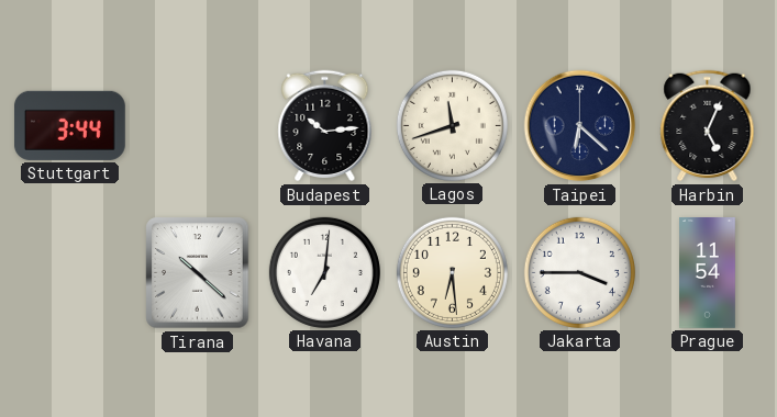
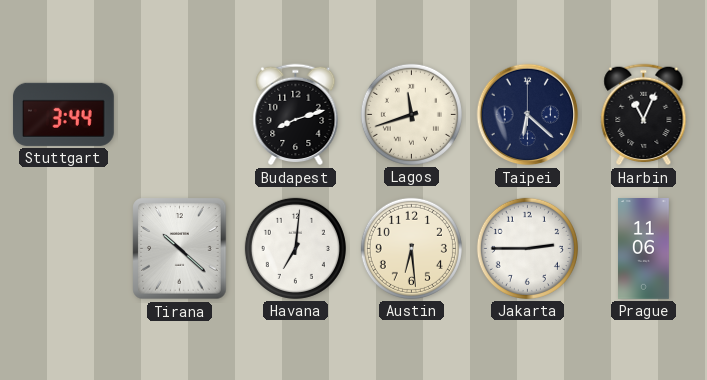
Budapest: 10:14 -> 8:12 (296, 115)
Harbin: 5:04 -> 11:04 (644, 115)
Jakarta: 3:45 -> 2:45 (527, 248)
Prague: 11:54 -> 11:06 (644, 249)
